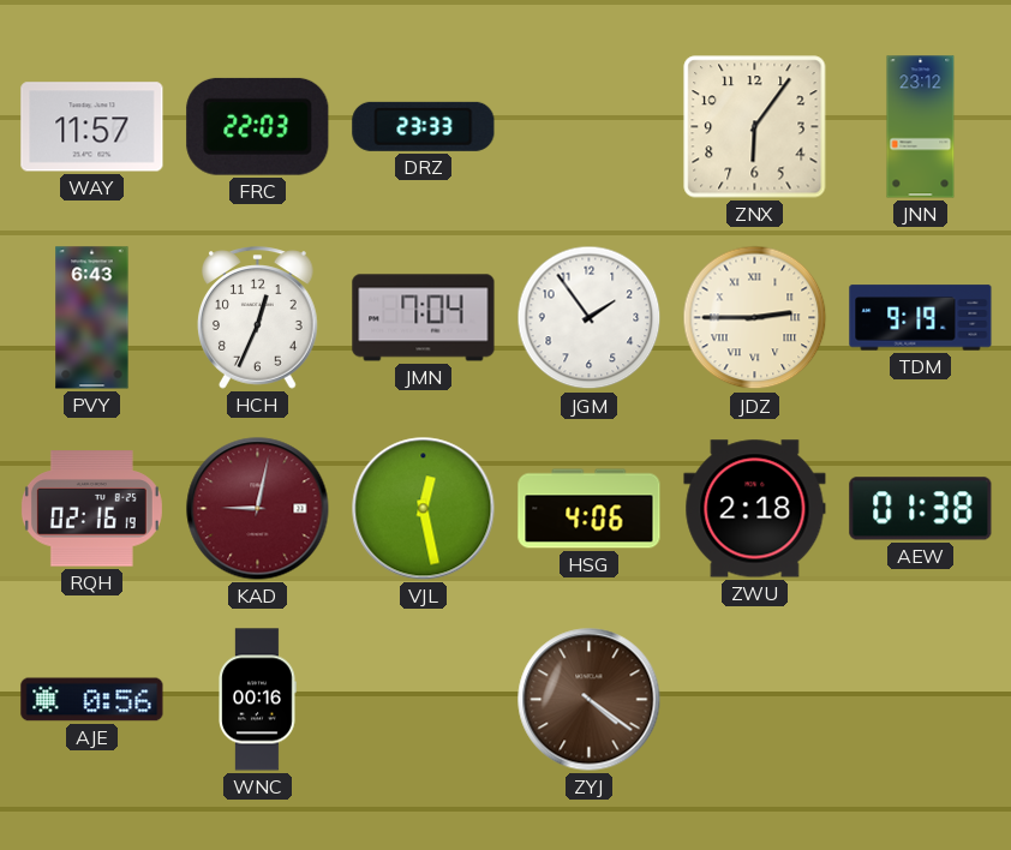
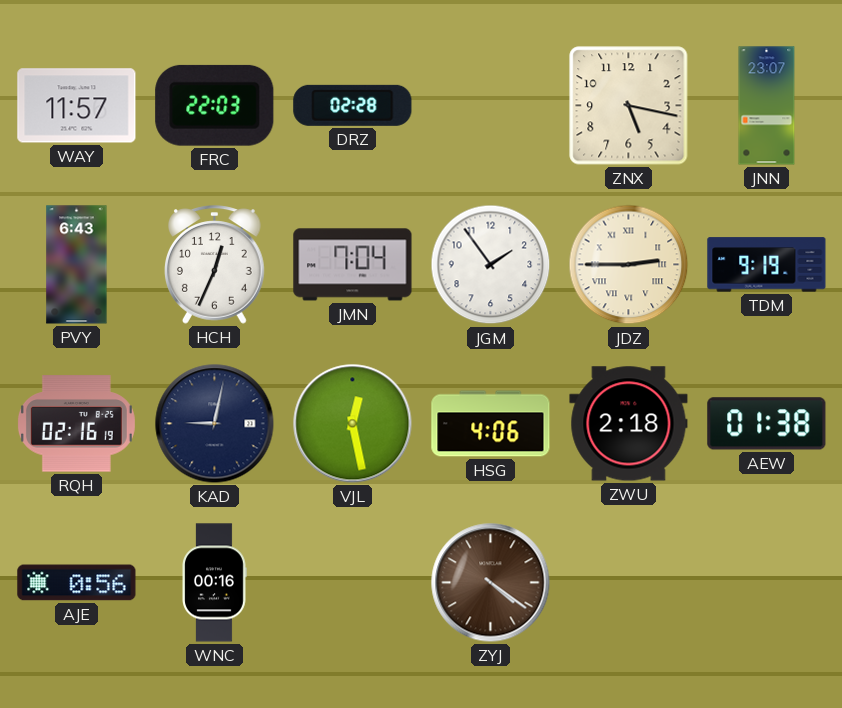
DRZ: 23:33 -> 02:28 (353, 105)
ZNX: 6:06 -> 5:17 (629, 106)
JNN: 23:12 -> 23:07 (767, 106)
KAD dial: burgundy -> navy (215, 424)
